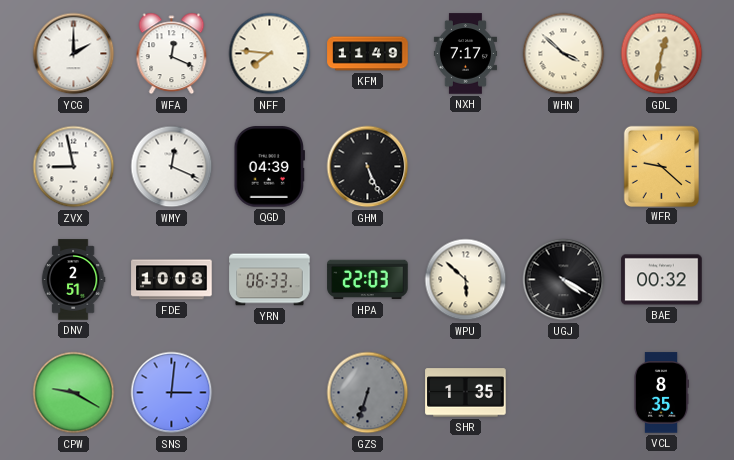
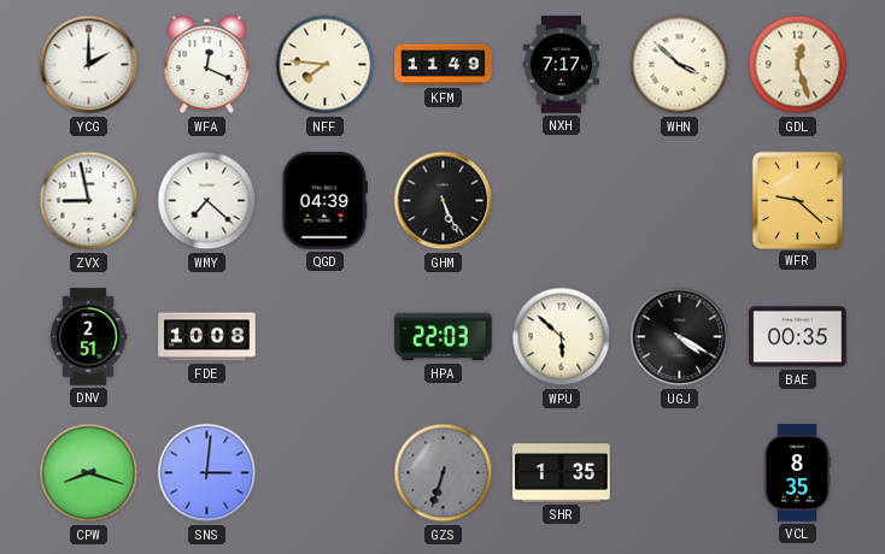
GDL: 12:32 -> 12:27 (798, 65)
WMY: 12:19 -> 7:22 (207, 201)
YRN: 06:33 -> none (270, 280)
BAE: 00:32 -> 00:35 (798, 337)
CPW: 9:20 -> 8:18 (89, 473)
